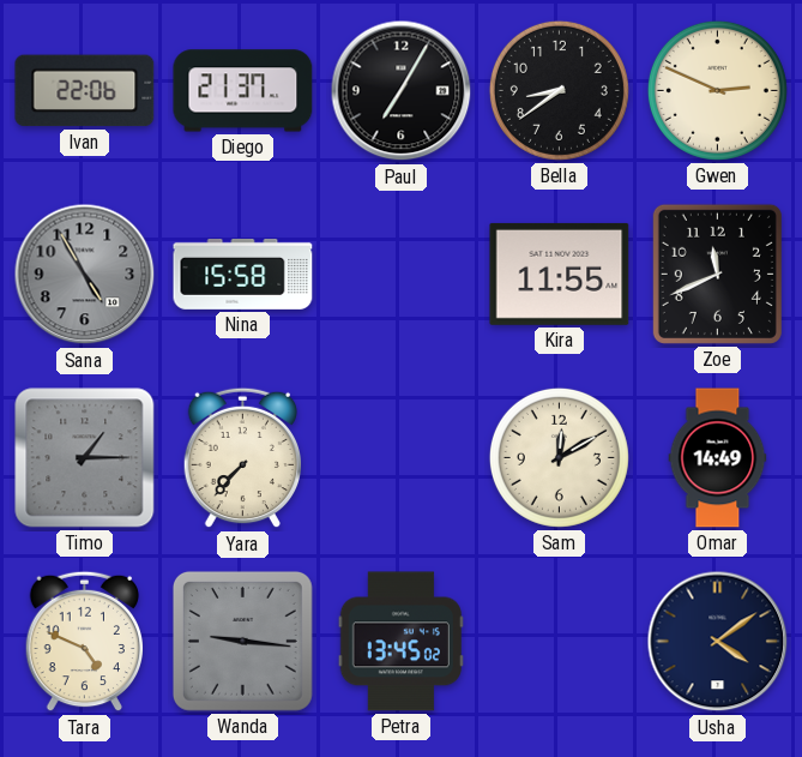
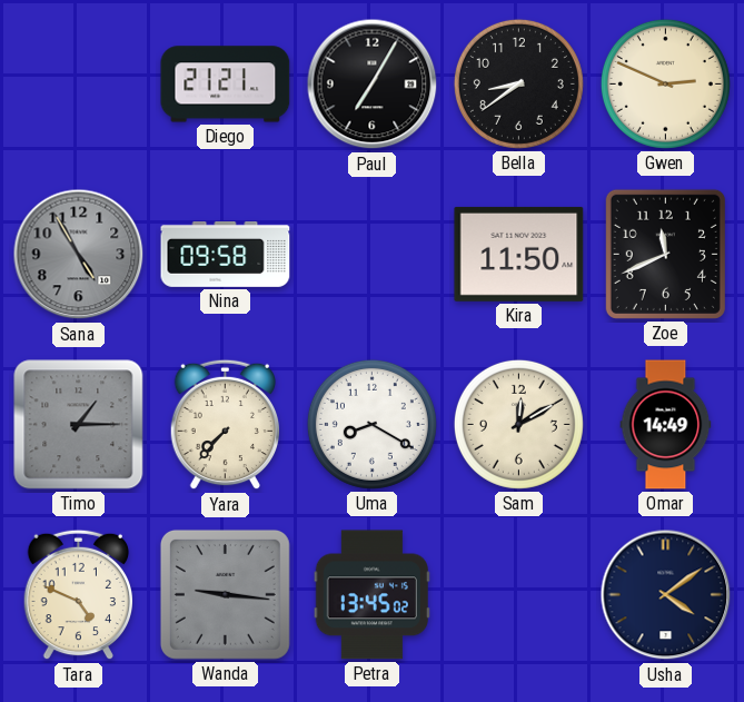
Ivan: 22:06 -> none (85, 91)
Diego: 21:37 -> 21:21 (226, 85)
Nina: 15:58 -> 09:58 (226, 255)
Kira: 11:55 -> 11:50 (519, 254)
Uma: none -> 8:20 (371, 424)
